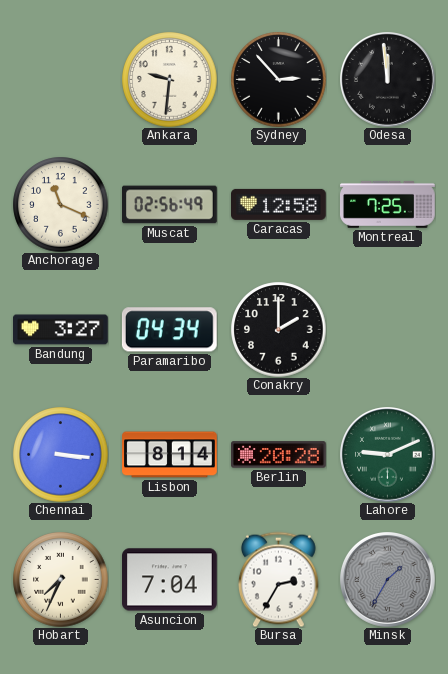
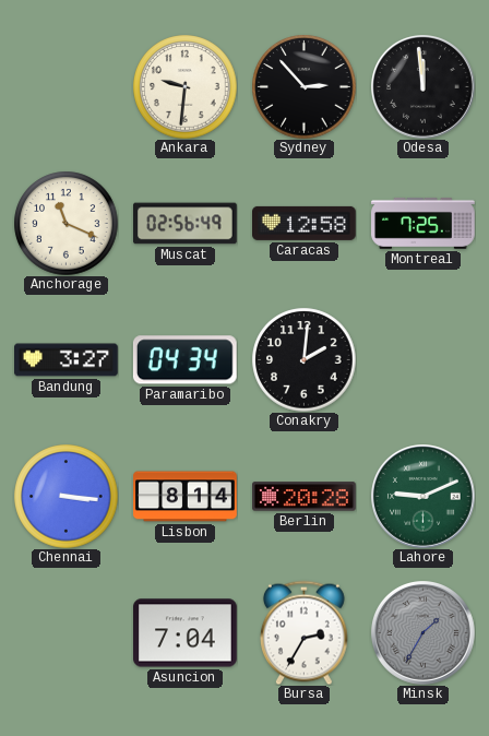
Conakry: 2:00 -> 2:01 (303, 359)
Hobart: 7:34 -> none (60, 579)
